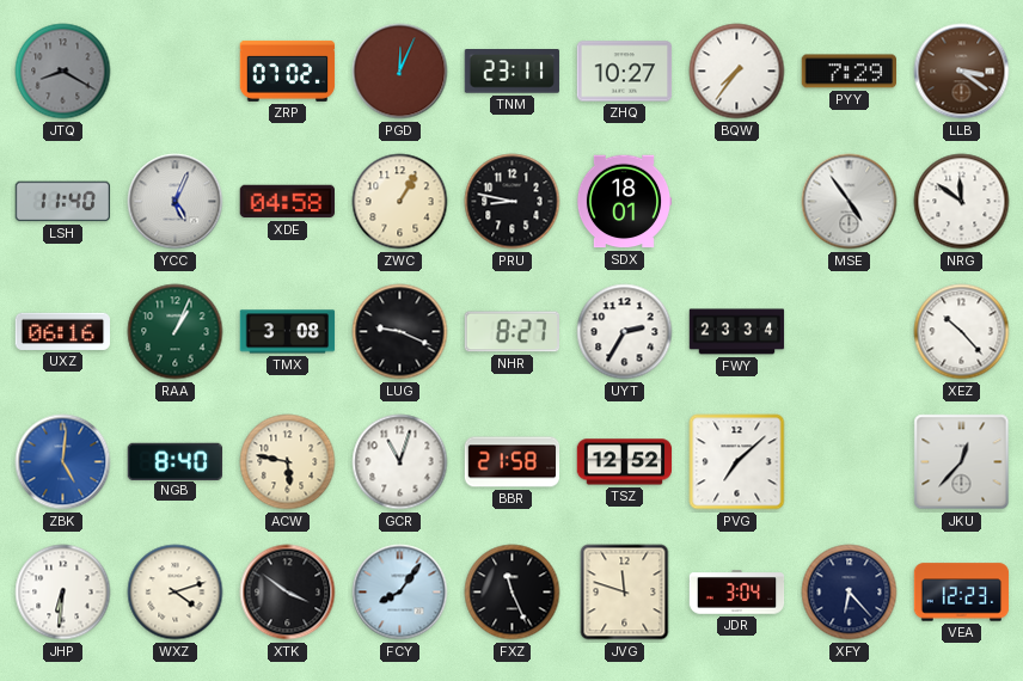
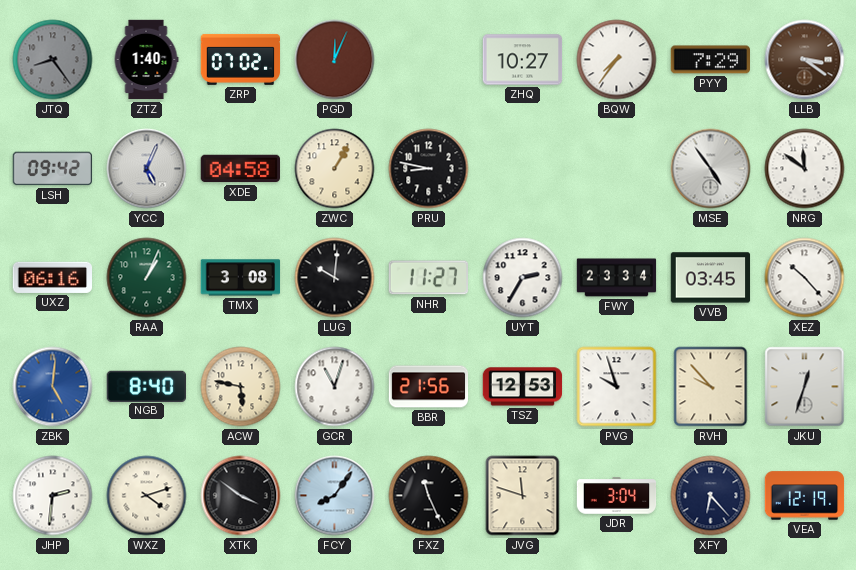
JTQ: 8:20 -> 8:24 (53, 60)
ZTZ: none -> 1:40 (146, 60)
TNM: 23:11 -> none (511, 72)
LSH: 11:40 -> 09:42 (53, 169)
SDX: 18:01 -> none (624, 202)
LUG: 9:19 -> 10:01 (335, 278)
NHR: 8:27 -> 11:27 (428, 278)
VVB: none -> 03:45 (711, 278)
BBR: 21:58 -> 21:56 (429, 387)
TSZ: 12:52 -> 12:53 (523, 387)
PVG: 7:08 -> 9:57 (617, 387)
RVH: none -> 9:53 (711, 387)
JKU: 12:37 -> 12:33 (805, 387)
JHP: 6:31 -> 2:31 (53, 496)
VEA: 12:23 -> 12:19 (805, 496)
